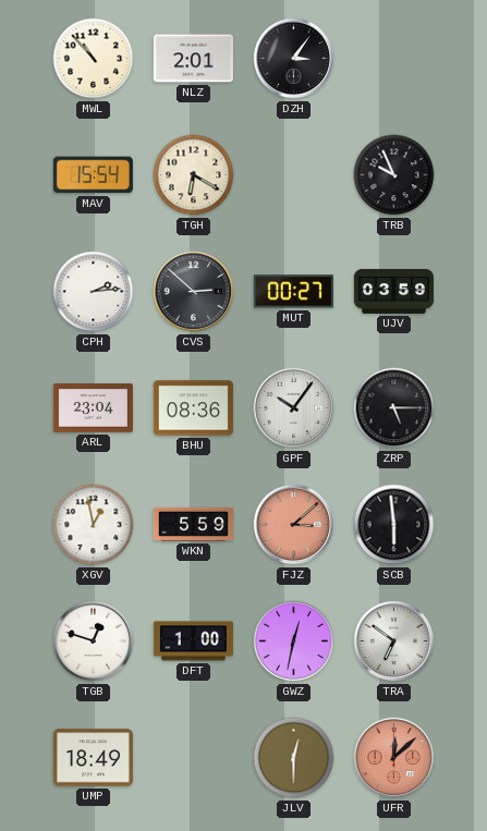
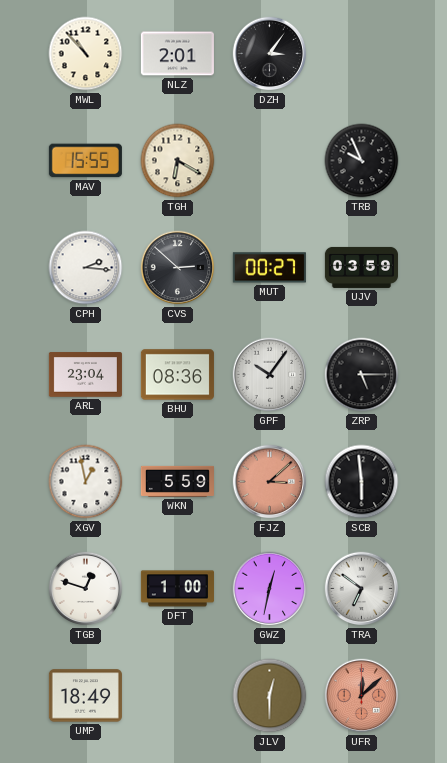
MAV: 15:54 -> 15:55 (85, 161)
CPH: 2:14 -> 2:16 (86, 268)
